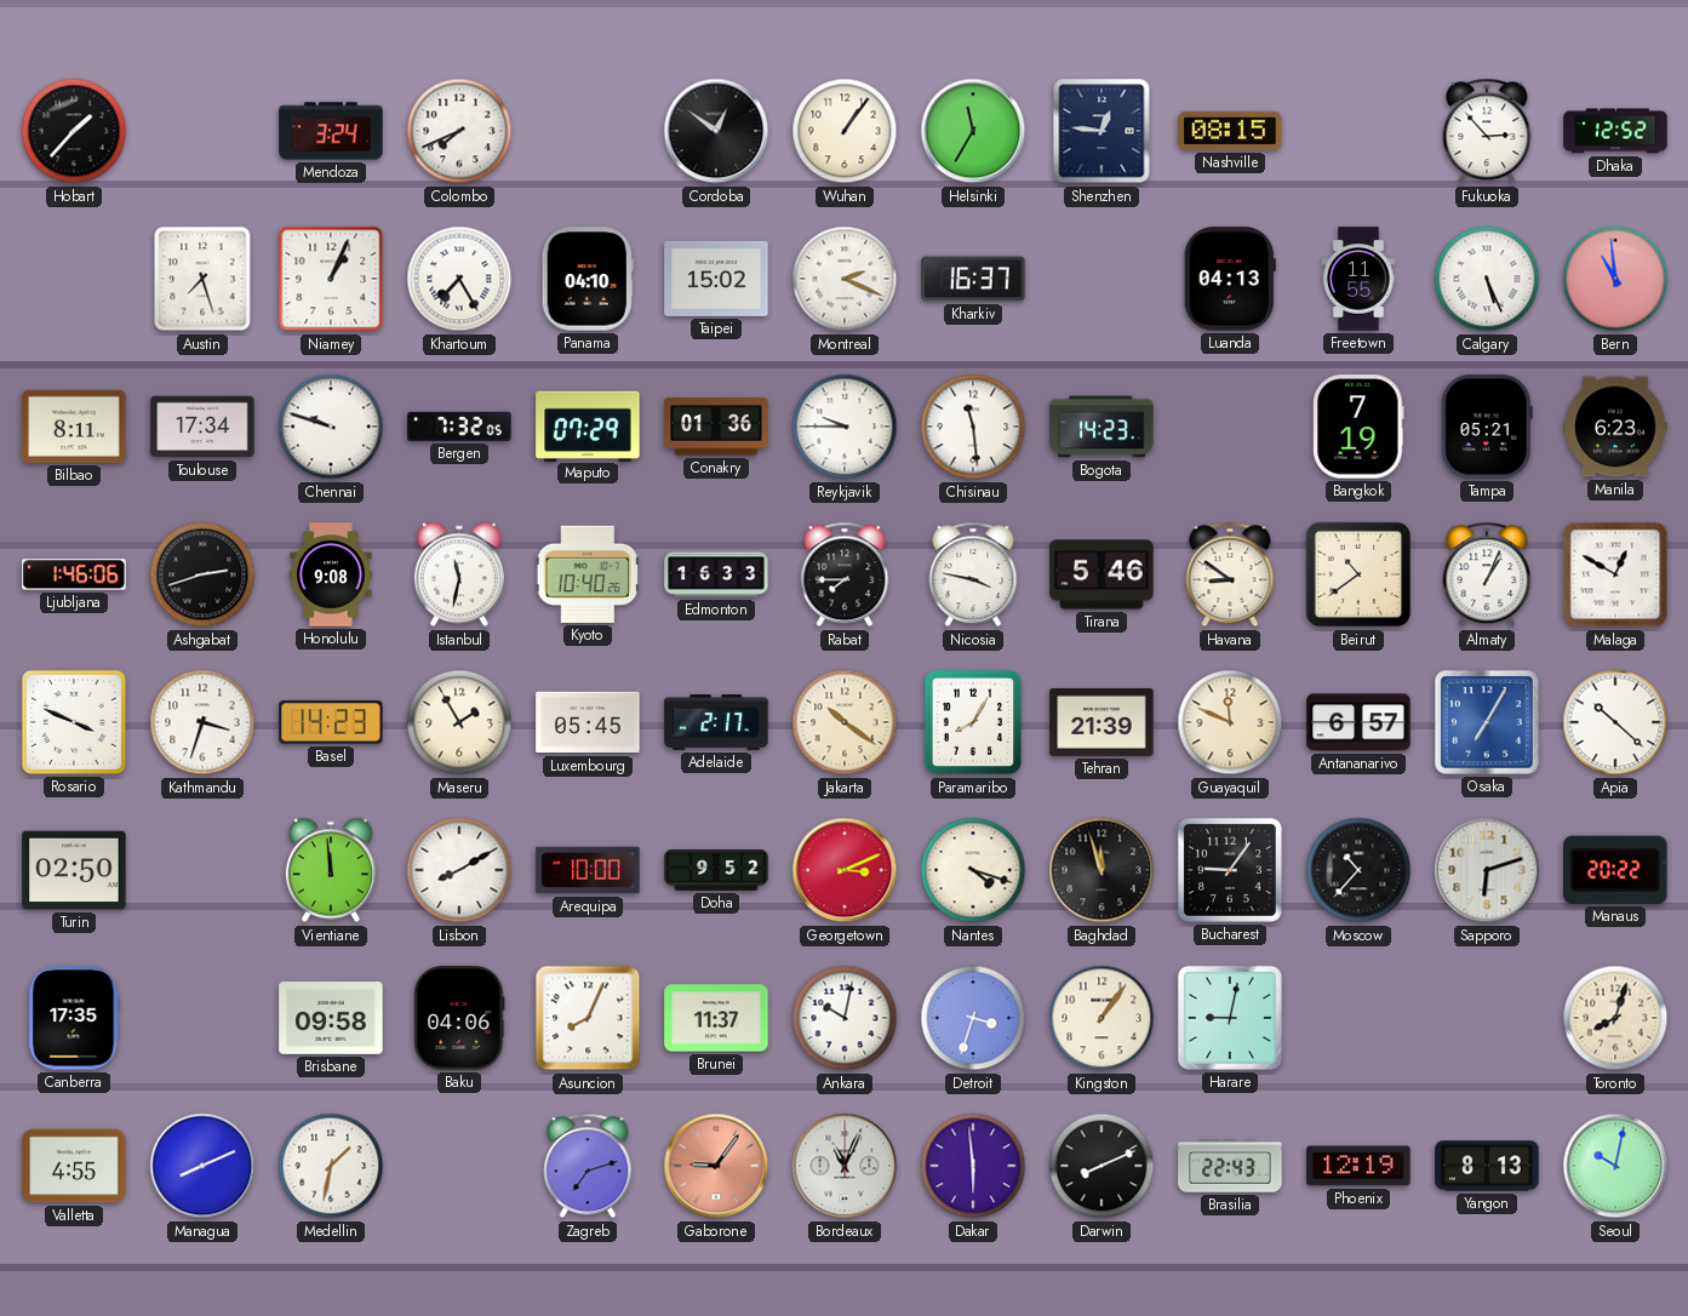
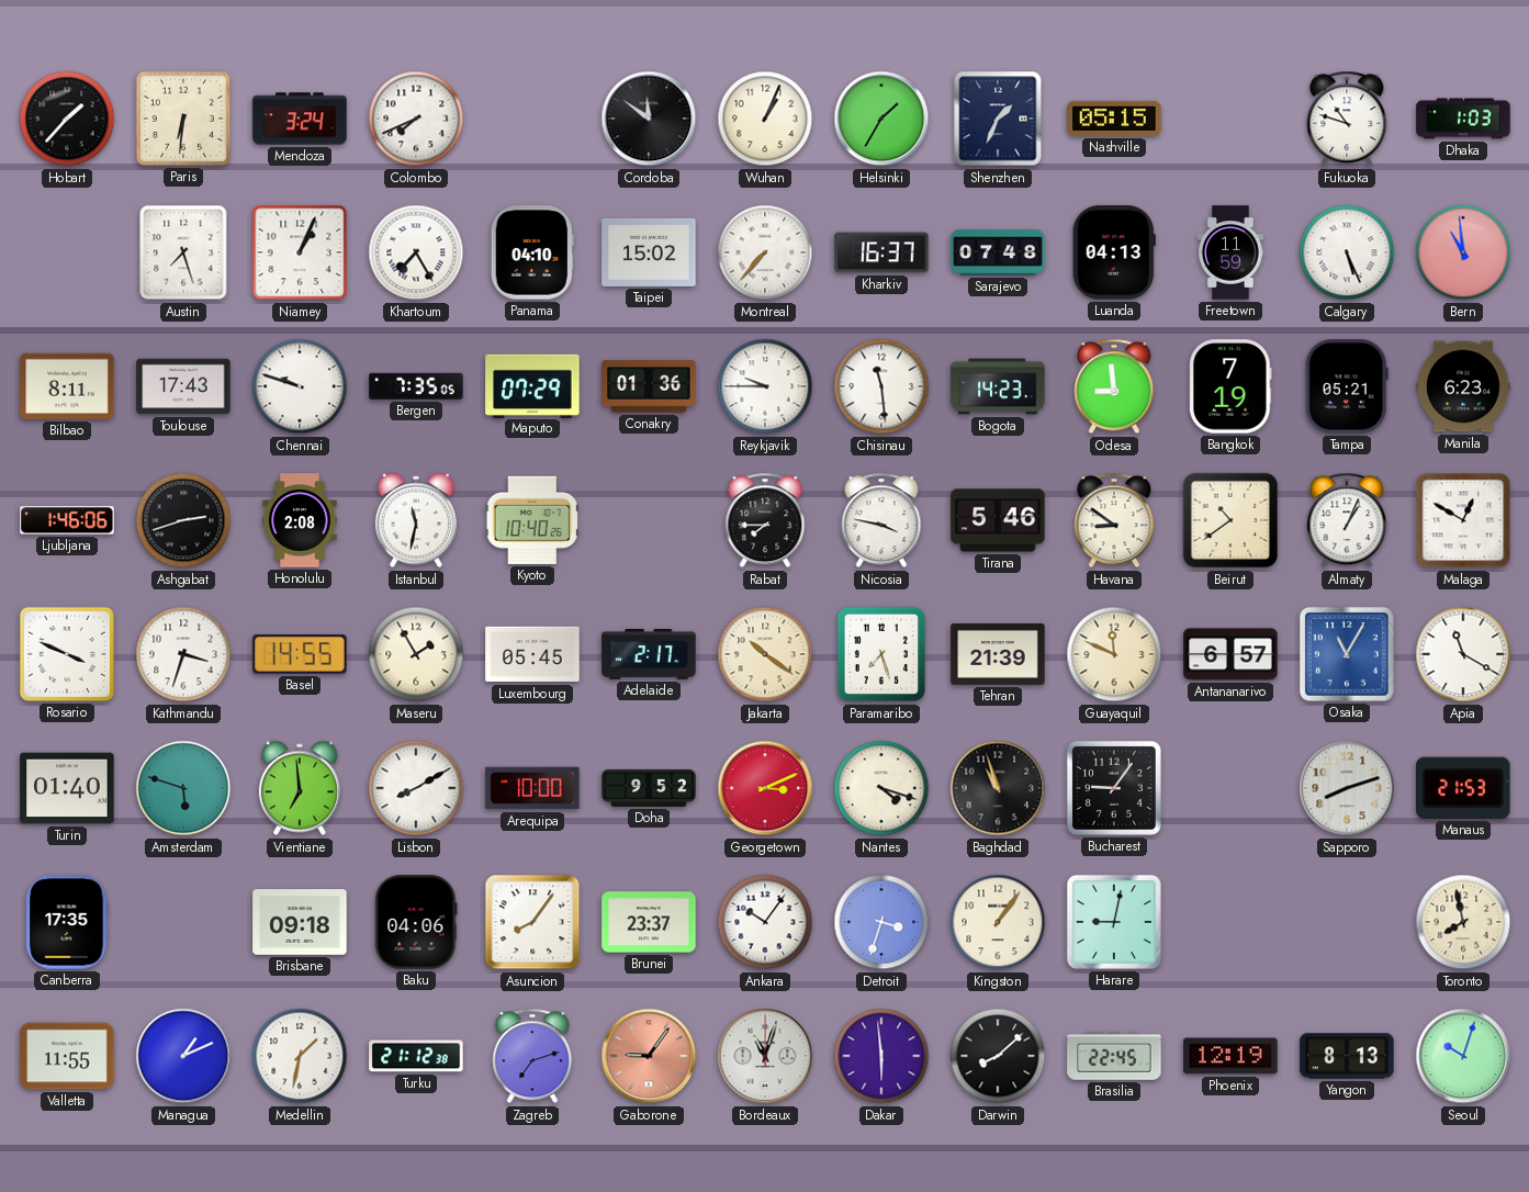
Paris: none -> 6:31 (183, 119)
Cordoba: 12:51 -> 11:51 (649, 119)
Wuhan: 1:06 -> 1:04 (765, 119)
Helsinki: 11:35 -> 1:35 (881, 119)
Shenzhen: 12:46 -> 1:34 (998, 119)
Nashville: 08:15 -> 05:15 (1114, 119)
Fukuoka: 2:53 -> 10:48 (1347, 119)
Dhaka: 12:52 -> 1:03 (1463, 119)
Montreal: 2:19 -> 7:37 (765, 252)
Sarajevo: none -> 07:48 (998, 252)
Freetown: 11:55 -> 11:59 (1230, 252)
Toulouse: 17:34 -> 17:43 (183, 386)
Bergen: 7:32 -> 7:35 (416, 386)
Odesa: none -> 8:59 (1114, 386)
Honolulu: 9:08 -> 2:08 (300, 520)
Edmonton: 16:33 -> none (716, 574)
Basel: 14:23 -> 14:55 (300, 654)
Paramaribo: 8:05 -> 7:27 (881, 654)
Osaka: 7:05 -> 11:05 (1347, 654)
Apia: 10:22 -> 11:20 (1463, 654)
Turin: 02:50 -> 01:40 (67, 788)
Amsterdam: none -> 5:48 (183, 788)
Vientiane: 11:59 -> 6:59 (300, 788)
Baghdad: 11:57 -> 10:57 (998, 788)
Moscow: 10:37 -> none (1358, 870)
Sapporo: 6:12 -> 8:12 (1347, 788)
Manaus: 20:22 -> 21:53 (1463, 788)
Brisbane: 09:58 -> 09:18 (300, 923)
Asuncion: 8:04 -> 8:06 (532, 922)
Brunei: 11:37 -> 23:37 (649, 922)
Ankara: 10:02 -> 10:06 (765, 922)
Toronto: 8:03 -> 7:58 (1463, 922)
Valletta: 4:55 -> 11:55 (67, 1056)
Managua: 8:11 -> 1:11 (183, 1056)
Turku: none -> 21:12 (416, 1056)
Bordeaux: 11:04 -> 11:03 (765, 1056)
Darwin: 8:11 -> 8:08 (998, 1056)
Brasilia: 22:43 -> 22:45 (1114, 1056)
Seoul: 10:02 -> 10:03 (1463, 1056)
